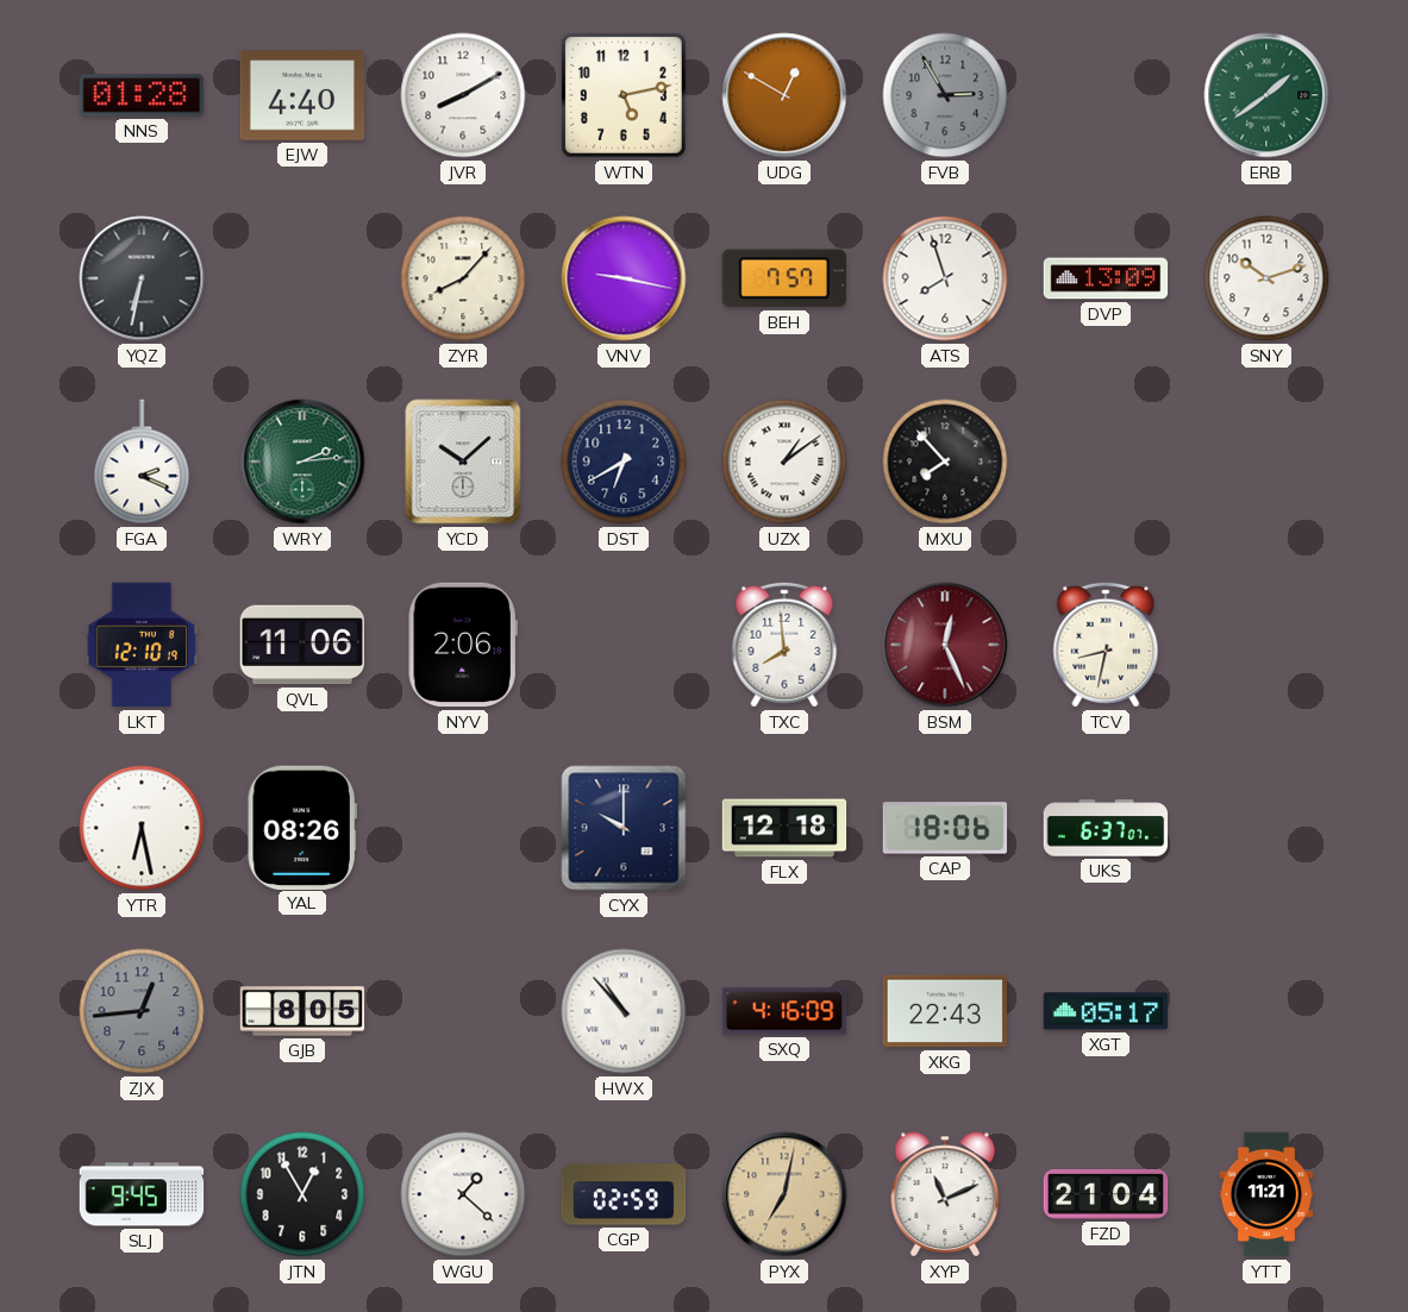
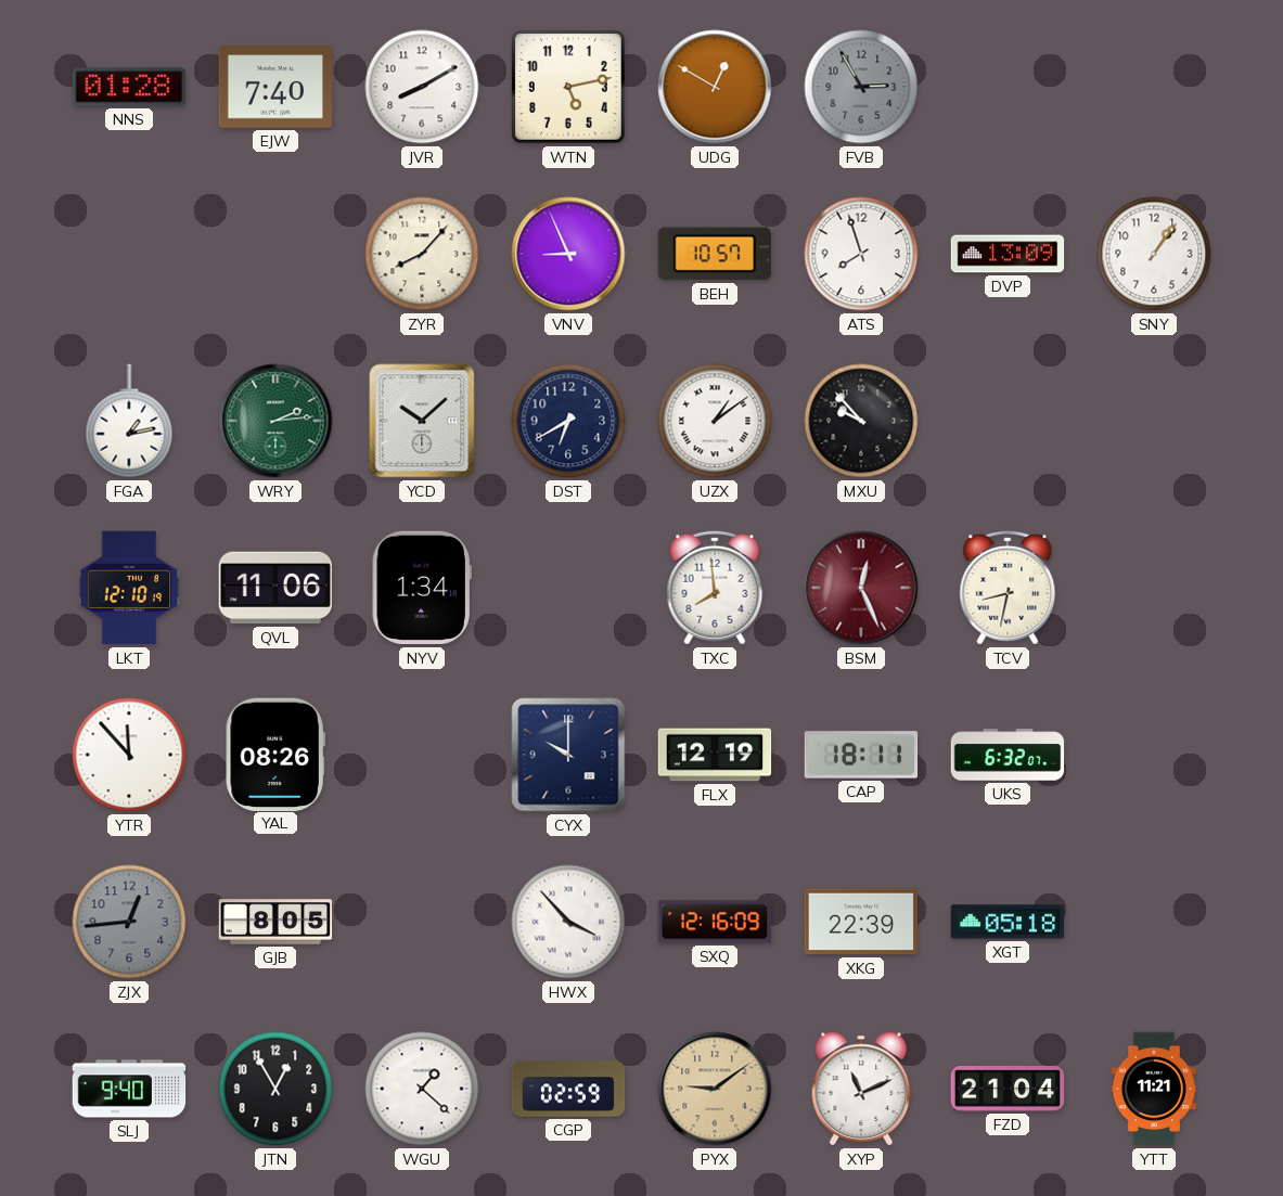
EJW: 4:40 -> 7:40 (275, 87)
ERB: 1:39 -> none (1266, 95)
YQZ: 6:32 -> none (142, 278)
VNV: 9:17 -> 8:56 (568, 254)
BEH: 7:57 -> 10:57 (715, 254)
SNY: 10:12 -> 1:06 (1154, 254)
FGA: 2:19 -> 1:13 (129, 421)
MXU: 7:53 -> 9:53 (861, 421)
NYV: 2:06 -> 1:34 (422, 588)
YTR: 6:28 -> 11:53 (129, 755)
FLX: 12:18 -> 12:19 (715, 755)
CAP: 18:06 -> 18:11 (861, 755)
UKS: 6:37 -> 6:32 (1008, 755)
HWX: 10:53 -> 3:53 (568, 922)
SXQ: 4:16 -> 12:16 (715, 922)
XKG: 22:43 -> 22:39 (861, 922)
XGT: 05:17 -> 05:18 (1008, 922)
SLJ: 9:45 -> 9:40 (129, 1089)
PYX: 7:02 -> 9:09 (715, 1089)
